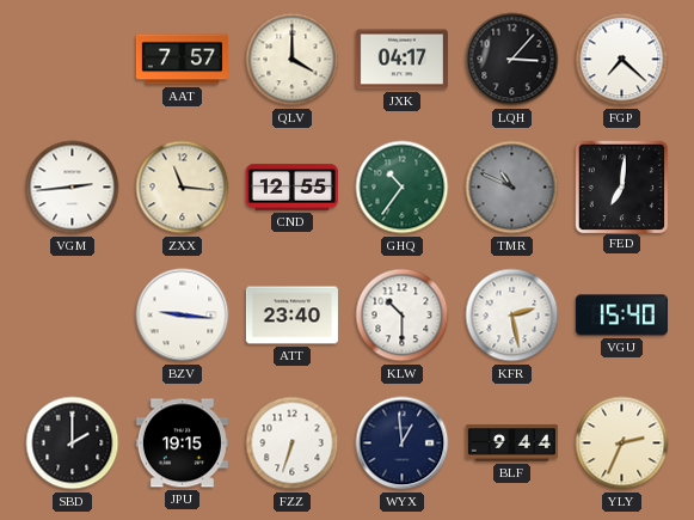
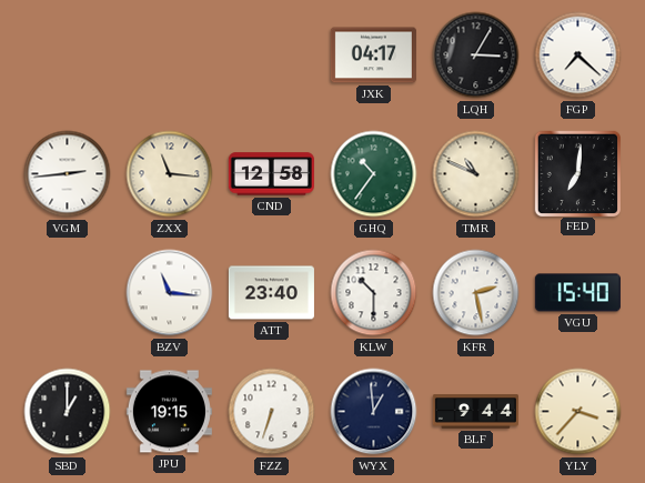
AAT: 7:57 -> none (182, 60)
QLV: 4:00 -> none (293, 60)
LQH: 3:07 -> 3:05 (476, 56)
CND: 12:55 -> 12:58 (271, 174)
TMR dial: grey -> cream (476, 174)
BZV: 9:16 -> 11:16 (170, 293)
SBD: 2:00 -> 1:00 (68, 412)
YLY: 2:34 -> 3:37 (578, 412)
